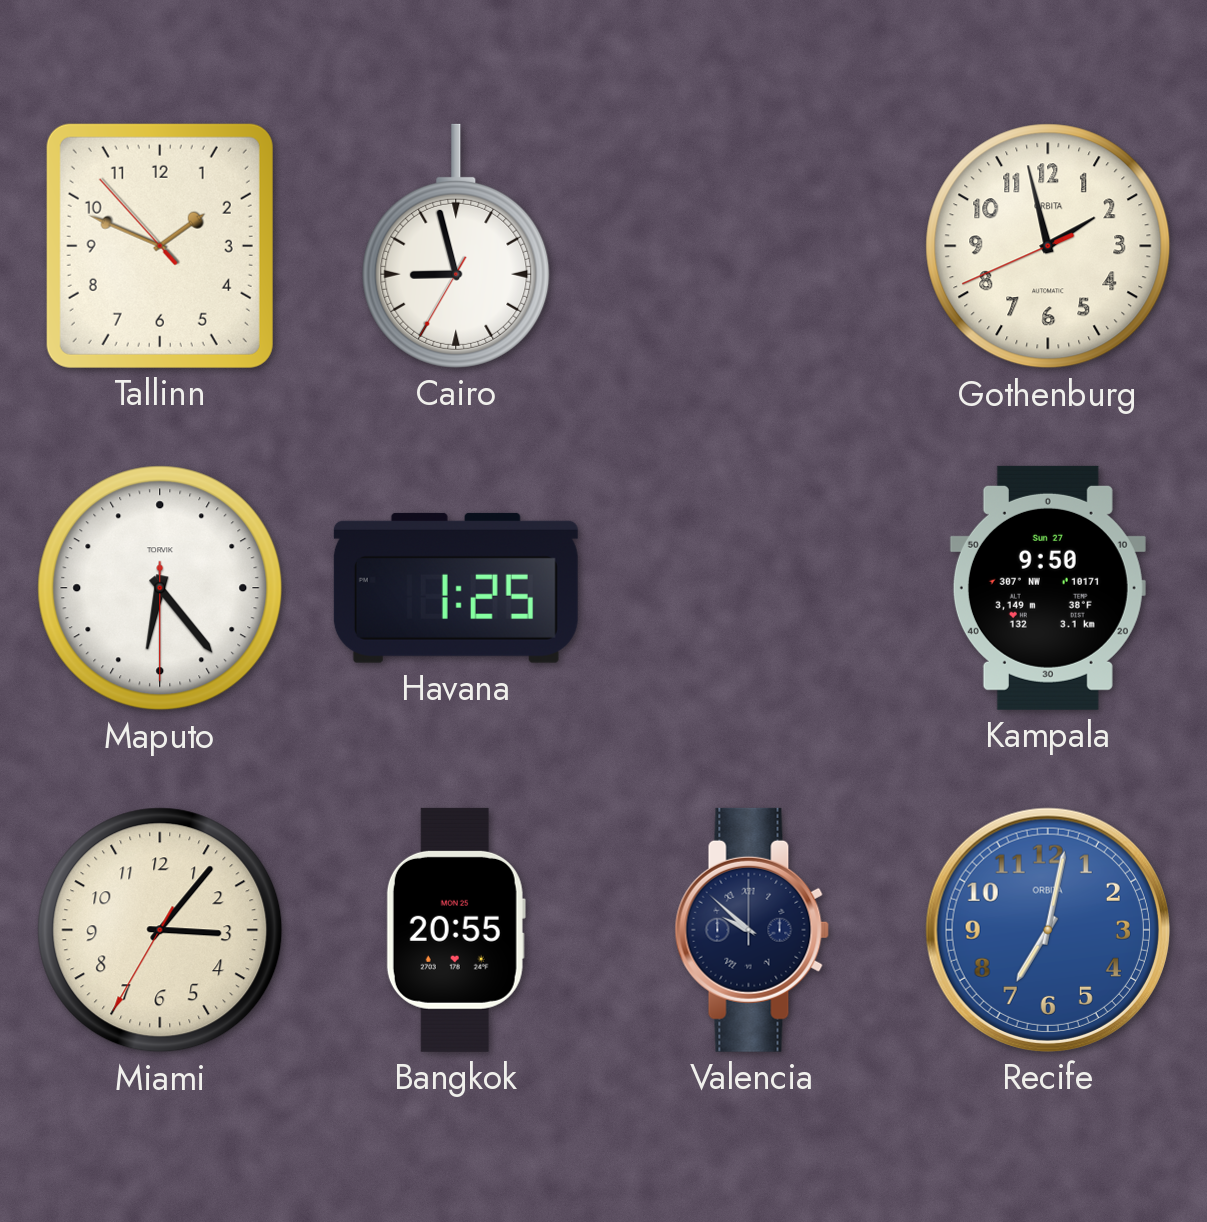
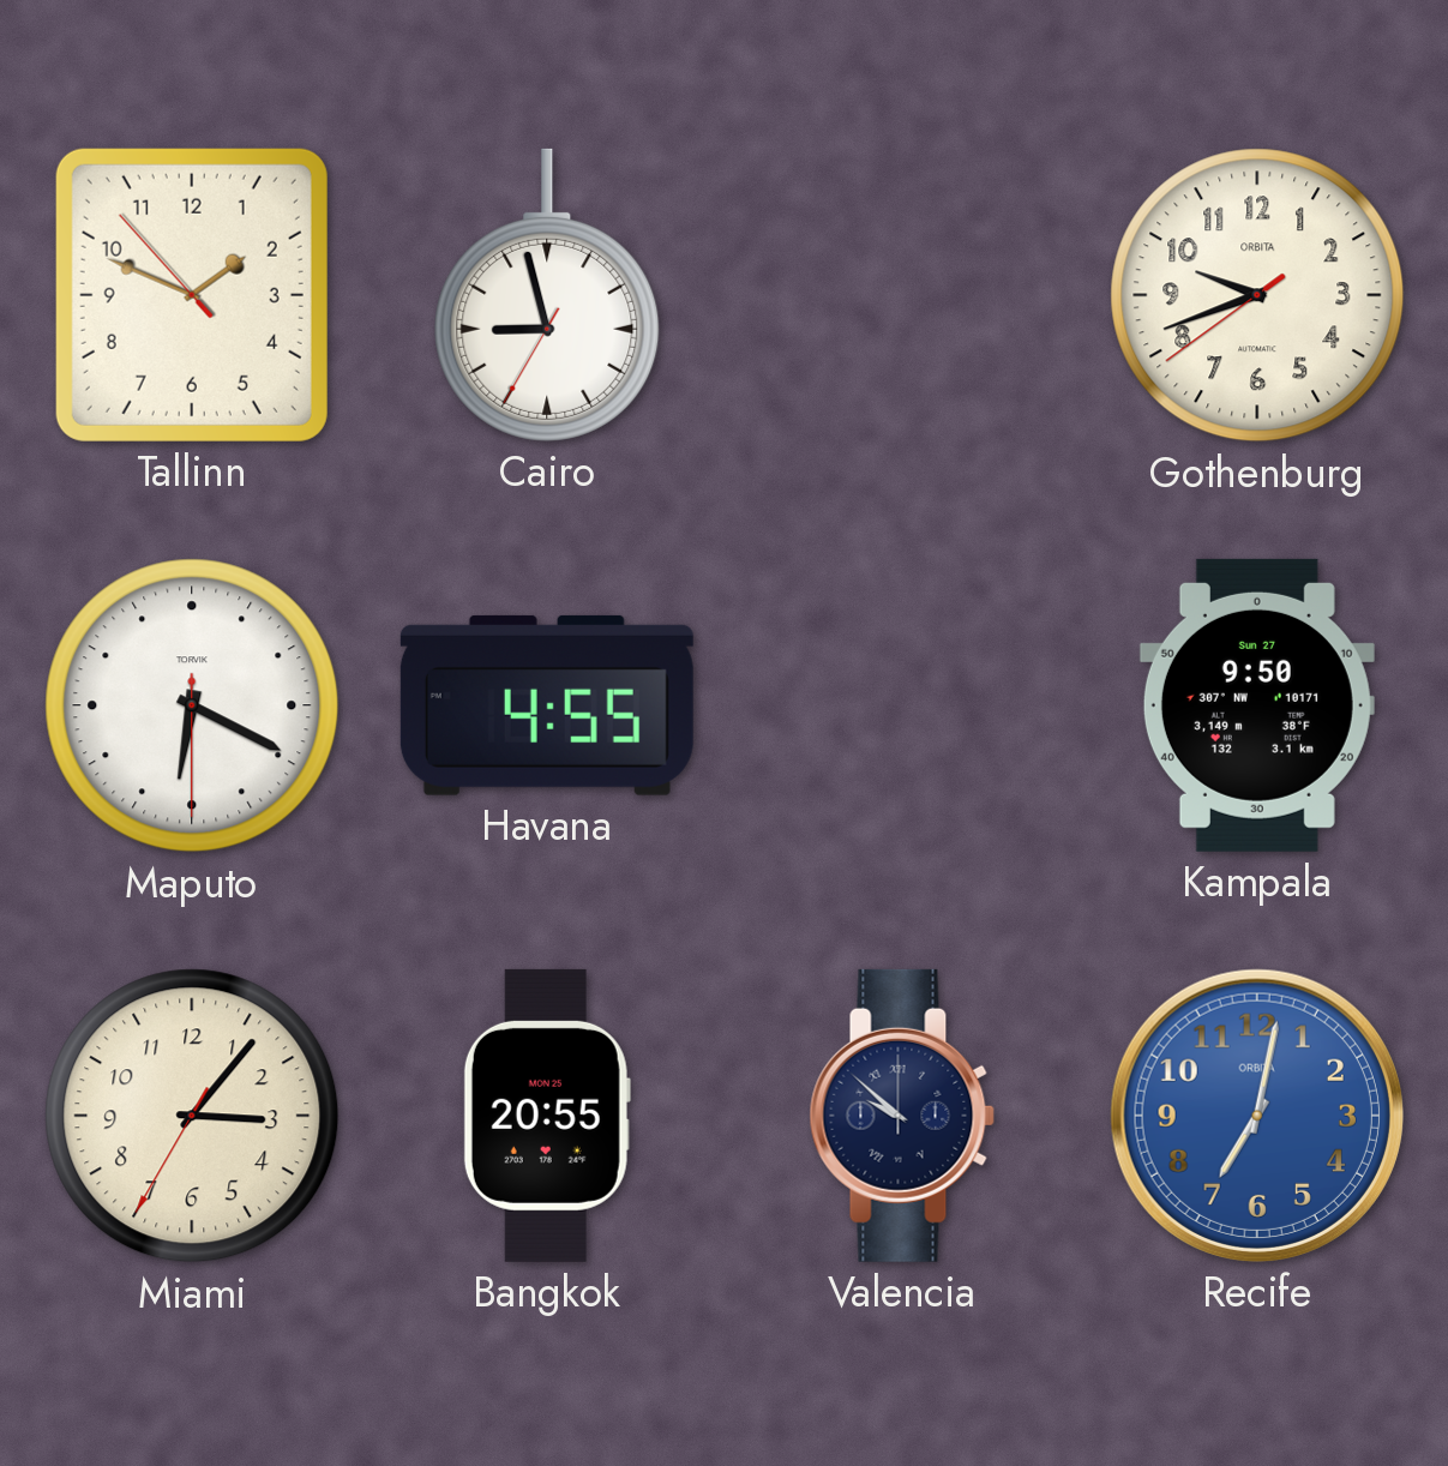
Gothenburg: 1:57 -> 9:41 (1257, 295)
Maputo: 6:23 -> 6:19 (192, 705)
Havana: 1:25 -> 4:55 (547, 705)
